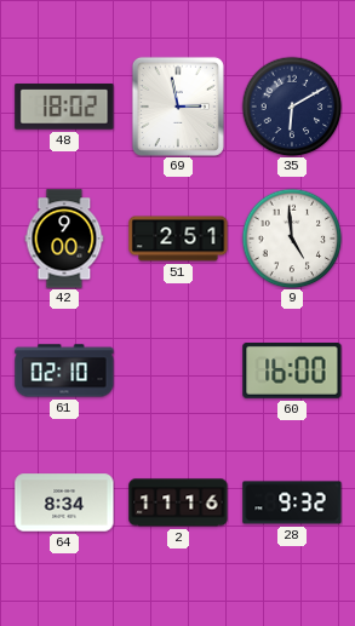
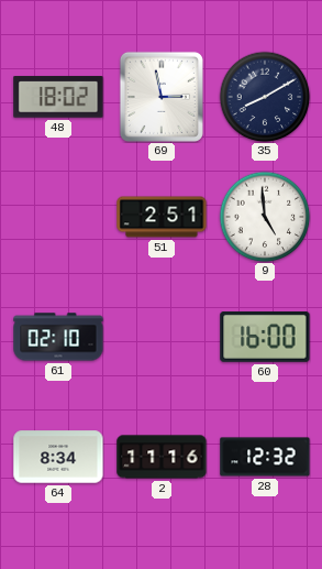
35: 6:10 -> 8:10 (265, 97)
42: 9:00 -> none (64, 239)
28: 9:32 -> 12:32 (265, 457)
